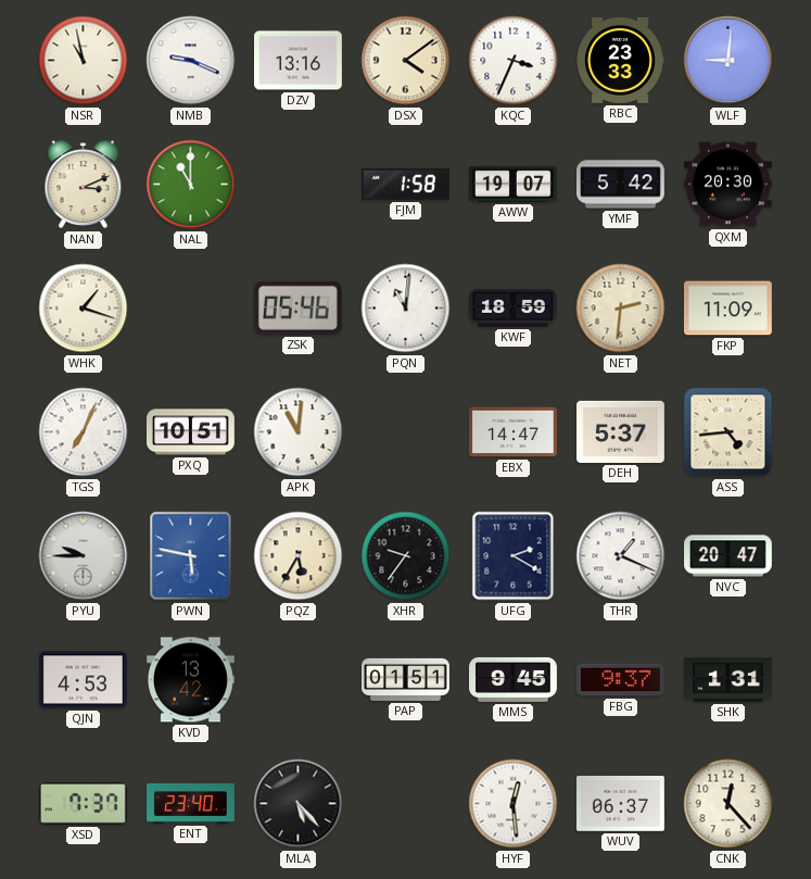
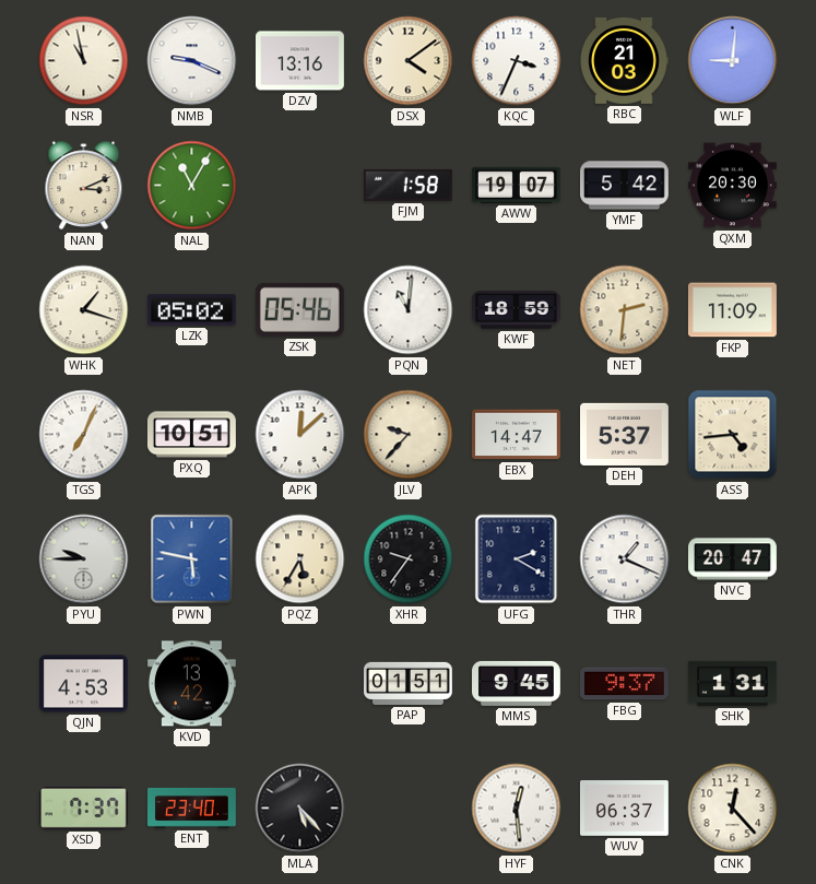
RBC: 23:33 -> 21:03 (624, 60)
NAL: 11:00 -> 11:05 (192, 186)
LZK: none -> 05:02 (191, 310)
APK: 11:01 -> 12:08 (300, 435)
JLV: none -> 9:37 (409, 435)
